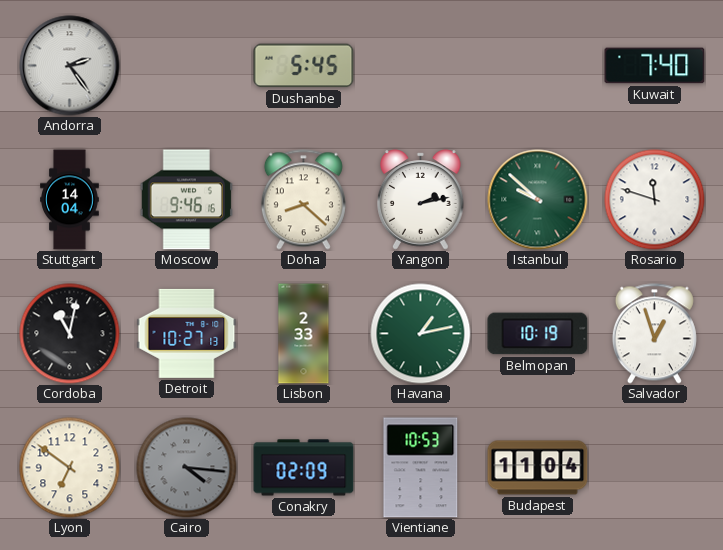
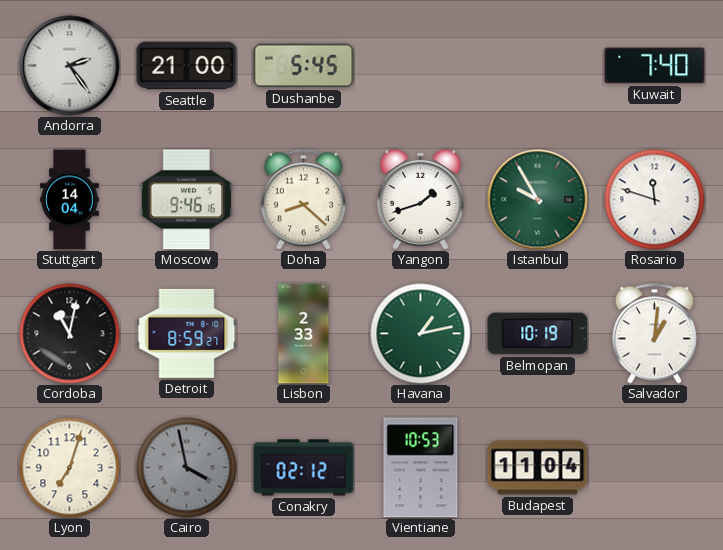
Seattle: none -> 21:00 (187, 66)
Yangon: 2:13 -> 1:42 (421, 200)
Istanbul: 9:52 -> 9:55 (538, 200)
Detroit: 10:27 -> 8:59 (187, 333)
Salvador: 12:57 -> 1:01 (654, 334)
Lyon: 6:51 -> 7:03 (70, 468)
Cairo: 4:16 -> 3:58 (187, 468)
Conakry: 02:09 -> 02:12 (304, 468)
